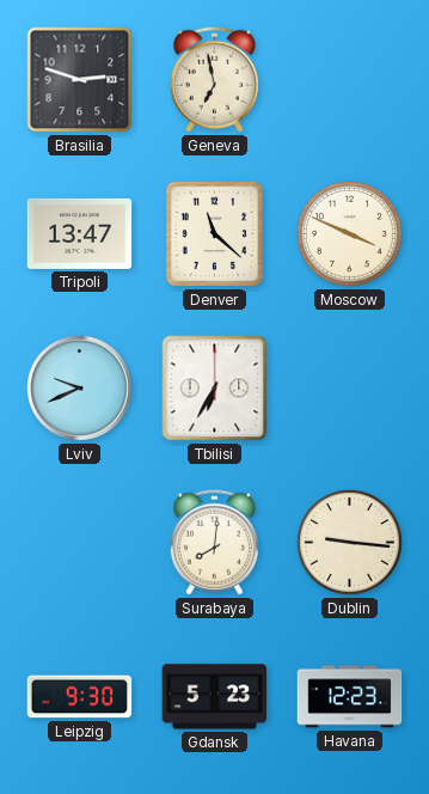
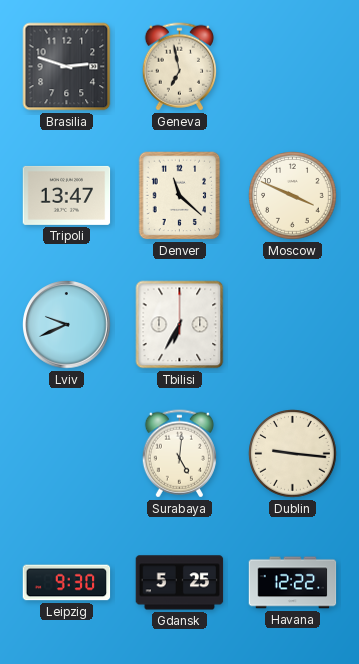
Surabaya: 8:01 -> 5:01 (179, 454)
Gdansk: 5:23 -> 5:25 (180, 583)
Havana: 12:23 -> 12:22 (293, 583)
